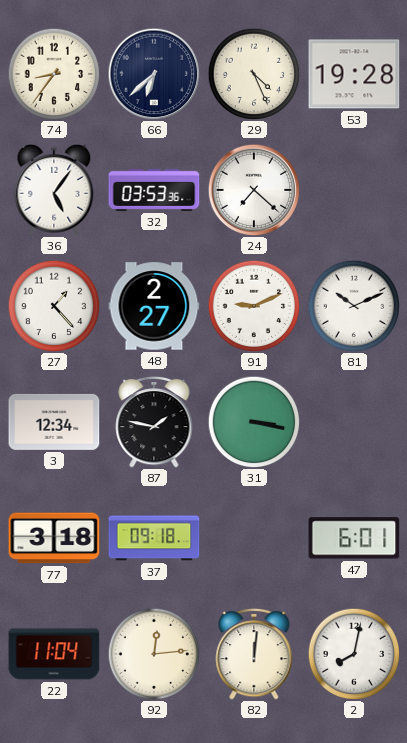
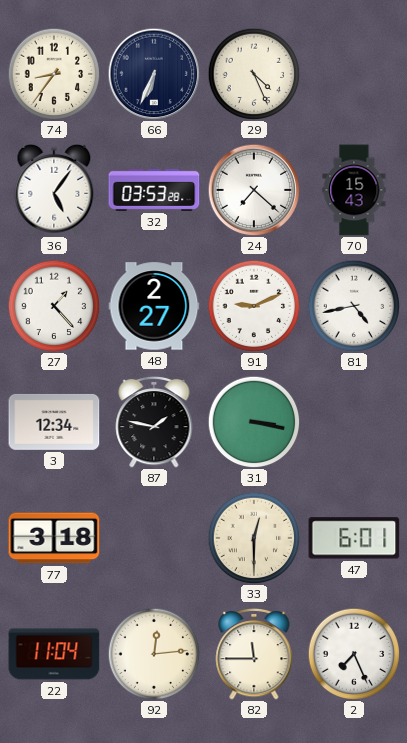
66: 6:38 -> 6:34 (154, 74)
53: 19:28 -> none (354, 74)
32: 03:53:36 -> 03:53:28 (154, 190)
70: none -> 15:43 (354, 190)
81: 10:11 -> 4:43 (354, 306)
37: 09:18 -> none (154, 538)
33: none -> 12:30 (254, 538)
82: 12:01 -> 11:45 (254, 654)
2: 8:02 -> 7:26 (354, 654)
